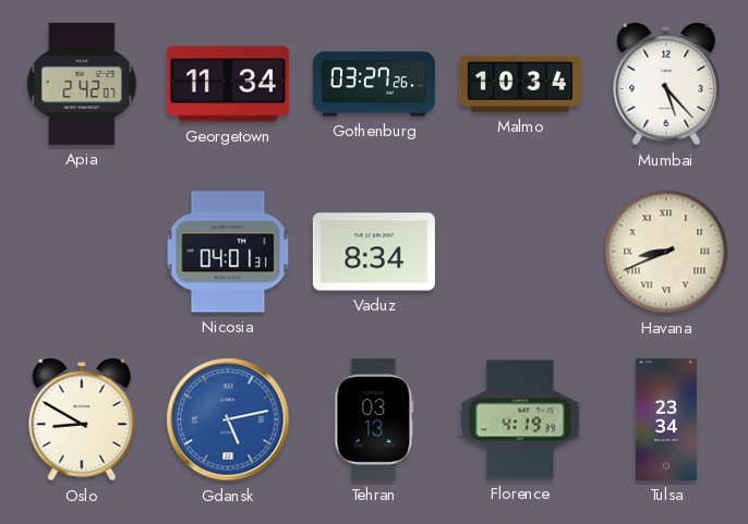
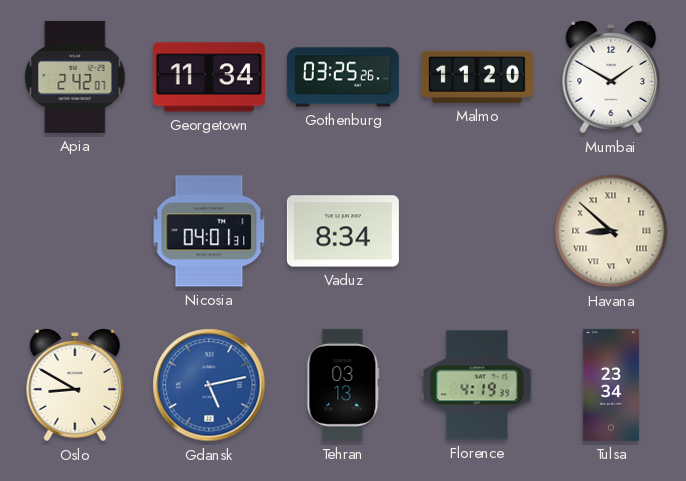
Gothenburg: 03:27 -> 03:25 (343, 77)
Malmo: 10:34 -> 11:20 (477, 77)
Mumbai: 5:23 -> 1:50 (611, 77)
Havana: 8:41 -> 8:52 (611, 231)
